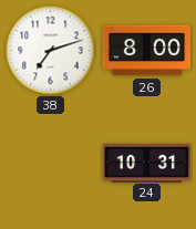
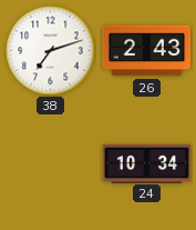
26: 8:00 -> 2:43 (147, 51)
24: 10:31 -> 10:34 (147, 163)
